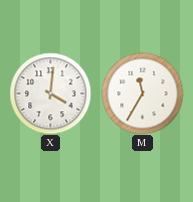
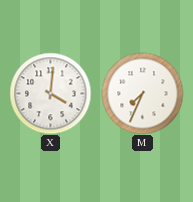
M: 11:35 -> 7:34 (142, 93)
